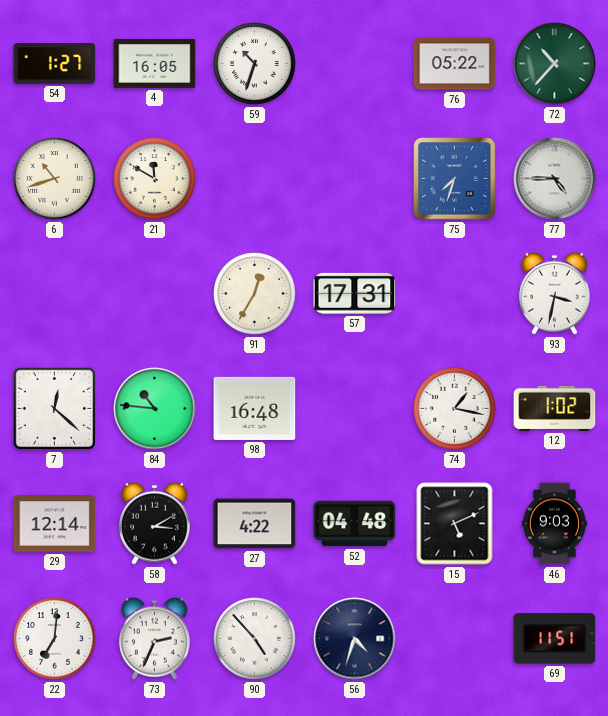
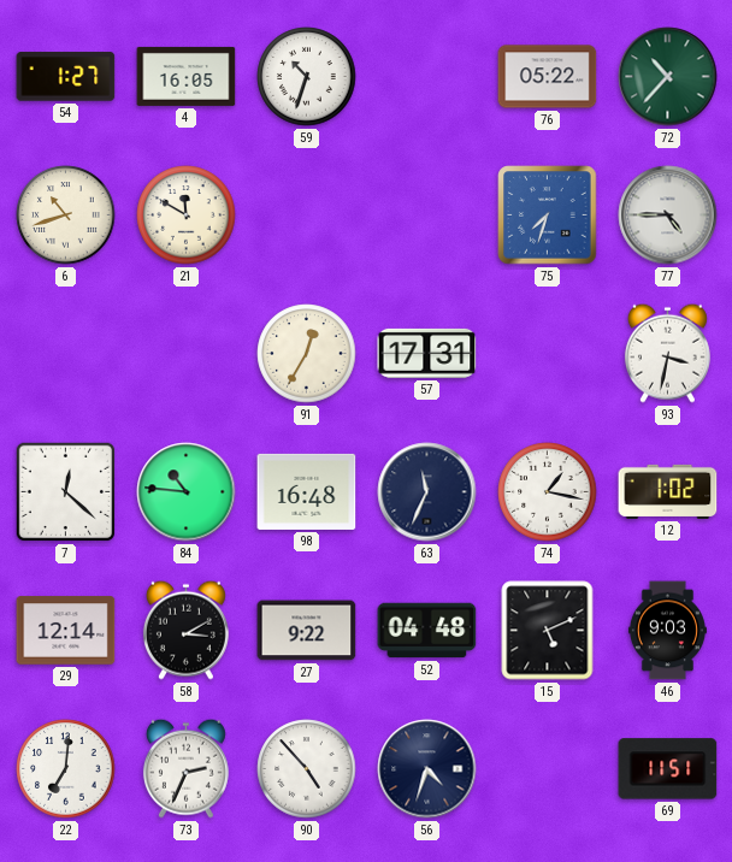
63: none -> 11:34 (427, 492)
27: 4:22 -> 9:22 (307, 631)
